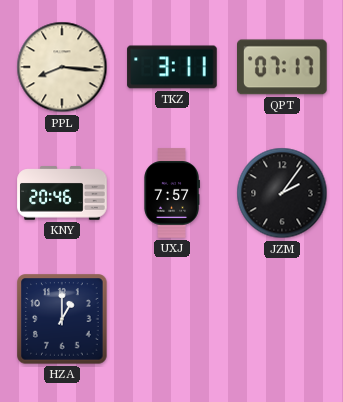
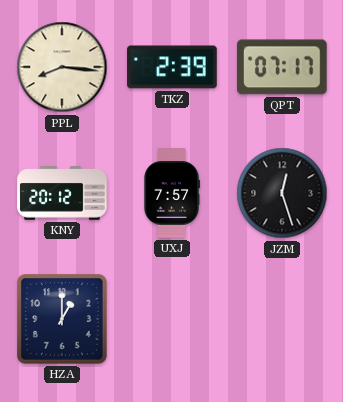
TKZ: 3:11 -> 2:39 (172, 67)
KNY: 20:46 -> 20:12 (62, 193)
JZM: 2:06 -> 12:27 (282, 193)
